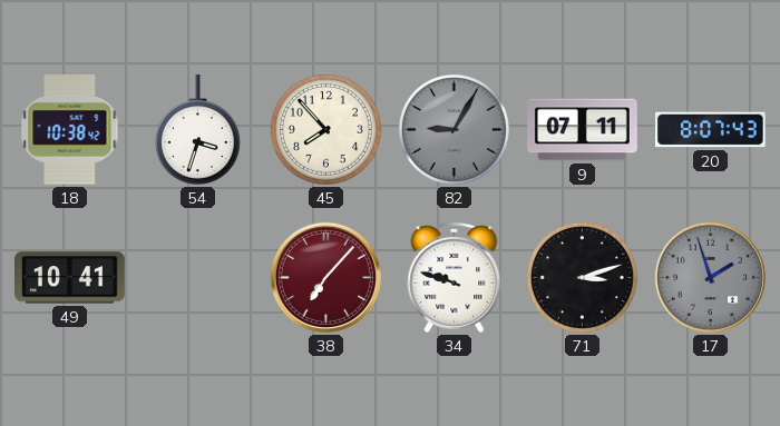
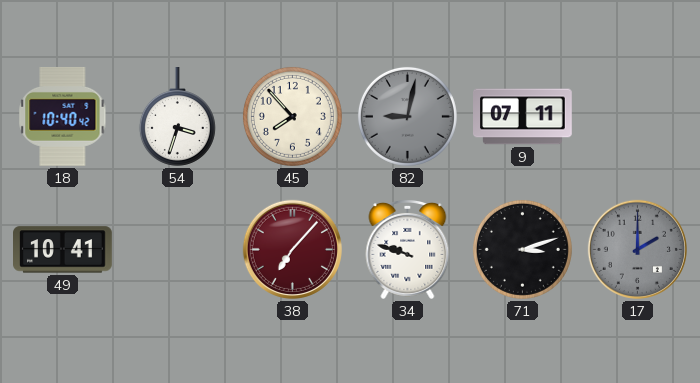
18: 10:38 -> 10:40 (63, 116)
82: 9:05 -> 9:02 (407, 116)
20: 8:07 -> none (711, 130)
17: 1:57 -> 2:00 (637, 249)
